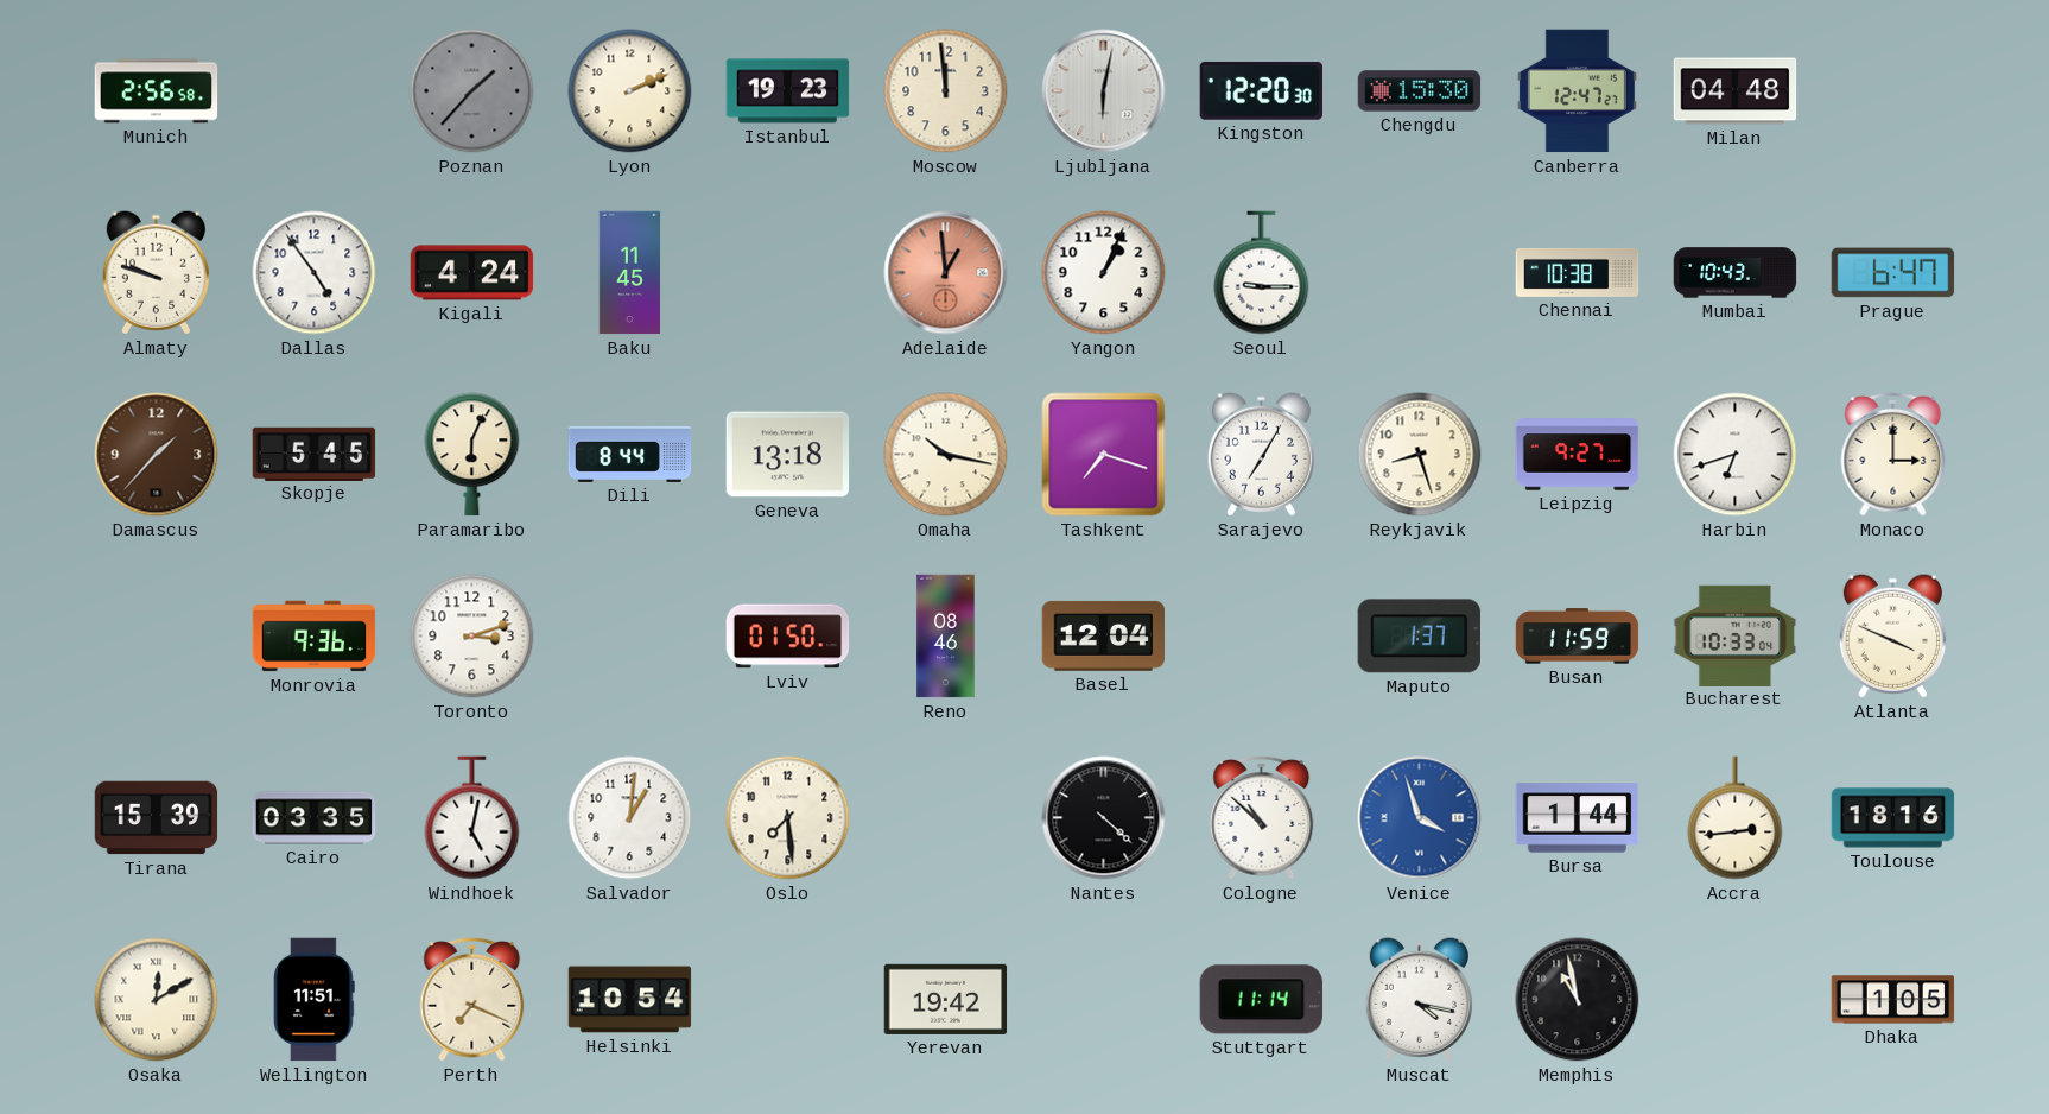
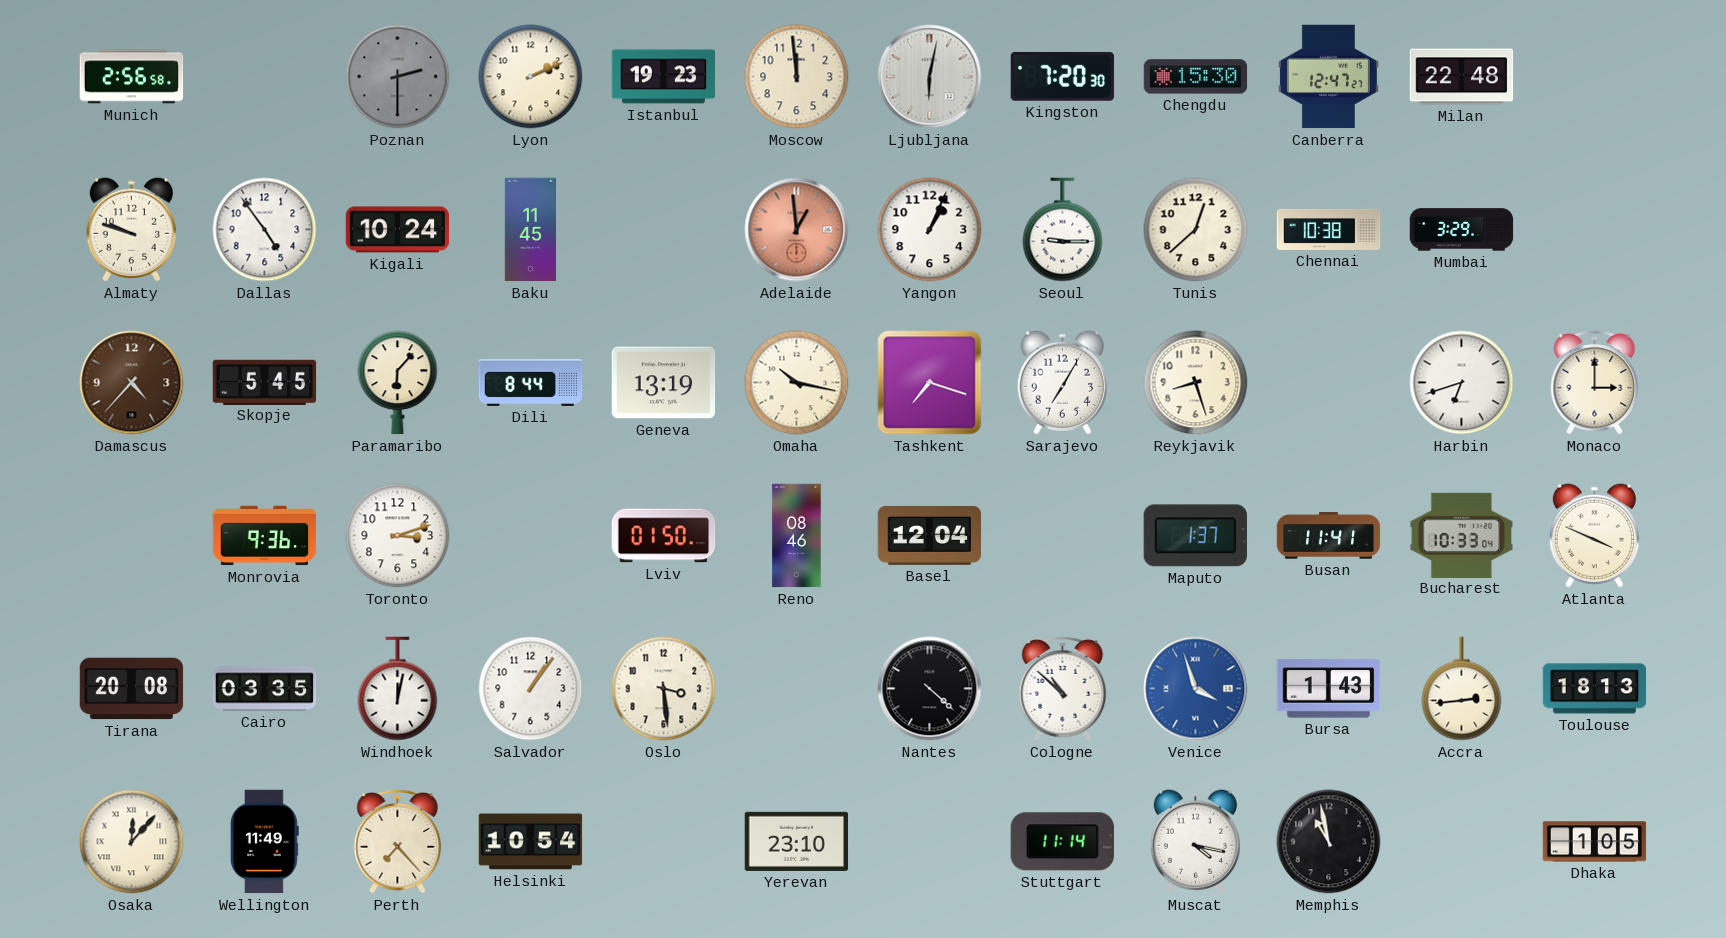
Poznan: 1:37 -> 2:30 (398, 77)
Kingston: 12:20 -> 7:20 (1062, 76)
Milan: 04:48 -> 22:48 (1462, 77)
Kigali: 4:24 -> 10:24 (398, 230)
Tunis: none -> 12:38 (1196, 230)
Mumbai: 10:43 -> 3:29 (1462, 230)
Prague: 6:47 -> none (1893, 273)
Damascus: 1:37 -> 4:37 (132, 383)
Paramaribo: 6:04 -> 6:07 (398, 383)
Geneva: 13:18 -> 13:19 (664, 383)
Leipzig: 9:27 -> none (1578, 455)
Busan: 11:59 -> 11:41 (1329, 536)
Tirana: 15:39 -> 20:08 (132, 689)
Windhoek: 5:02 -> 12:02 (398, 689)
Salvador: 1:01 -> 1:06 (531, 689)
Oslo: 7:29 -> 3:29 (664, 689)
Bursa: 1:44 -> 1:43 (1329, 689)
Toulouse: 18:16 -> 18:13 (1595, 689)
Osaka: 12:10 -> 12:07 (132, 842)
Wellington: 11:51 -> 11:49 (265, 842)
Perth: 7:19 -> 7:23 (398, 841)
Yerevan: 19:42 -> 23:10 (797, 841)
